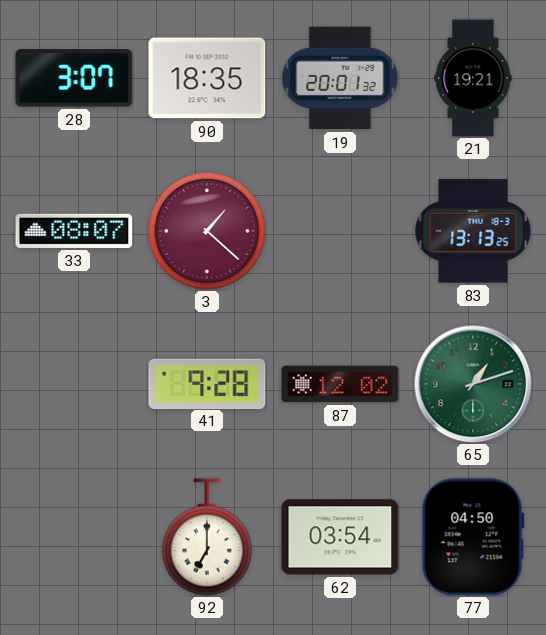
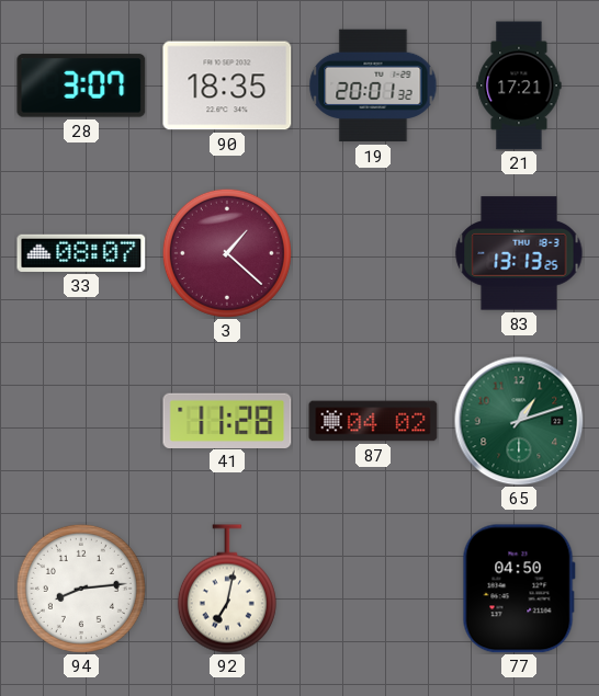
21: 19:21 -> 17:21 (519, 85)
41: 9:28 -> 11:28 (227, 420)
87: 12:02 -> 04:02 (373, 421)
94: none -> 8:14 (81, 589)
92: 7:00 -> 7:02 (227, 589)
62: 03:54 -> none (340, 537)
